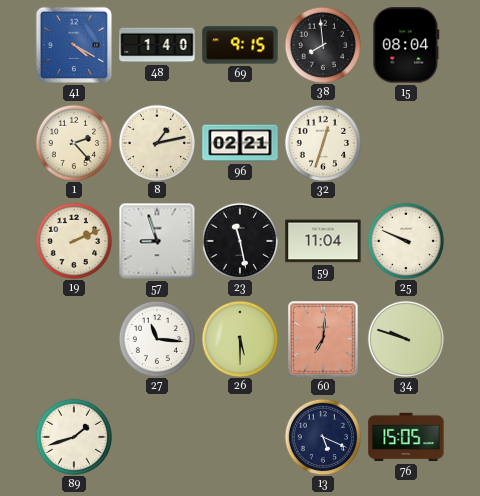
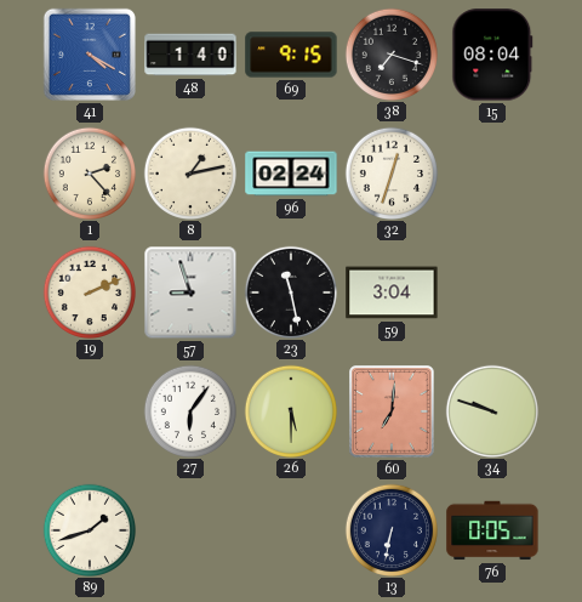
38: 7:59 -> 7:18 (390, 53)
96: 02:21 -> 02:24 (291, 174)
59: 11:04 -> 3:04 (392, 293)
25: 9:49 -> none (405, 240)
27: 11:16 -> 6:06 (189, 410)
13: 5:19 -> 6:32 (390, 529)
76: 15:05 -> 0:05 (492, 530)
